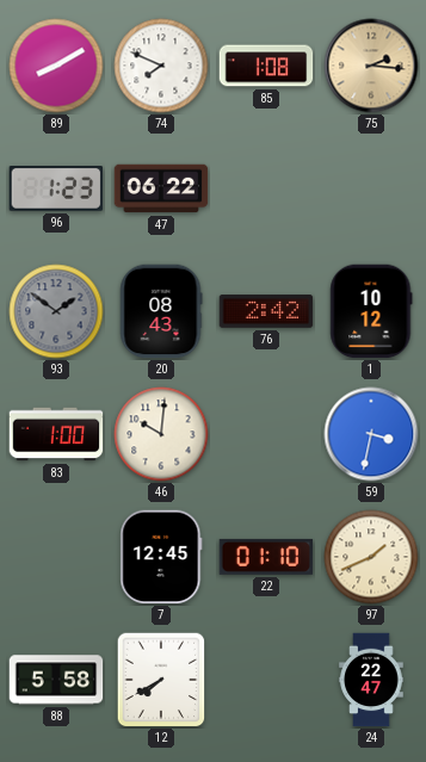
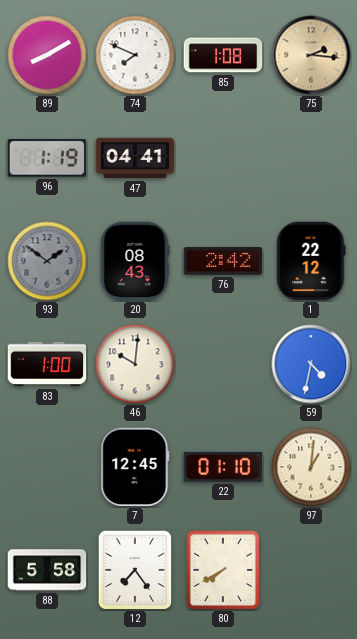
96: 1:23 -> 1:19 (47, 158)
47: 06:22 -> 04:41 (135, 158)
1: 10:12 -> 22:12 (311, 261)
59: 3:32 -> 4:32 (311, 364)
97: 1:41 -> 1:01 (311, 467)
12: 7:40 -> 7:24 (135, 570)
80: none -> 7:40 (223, 570)
24: 22:47 -> none (371, 680)
